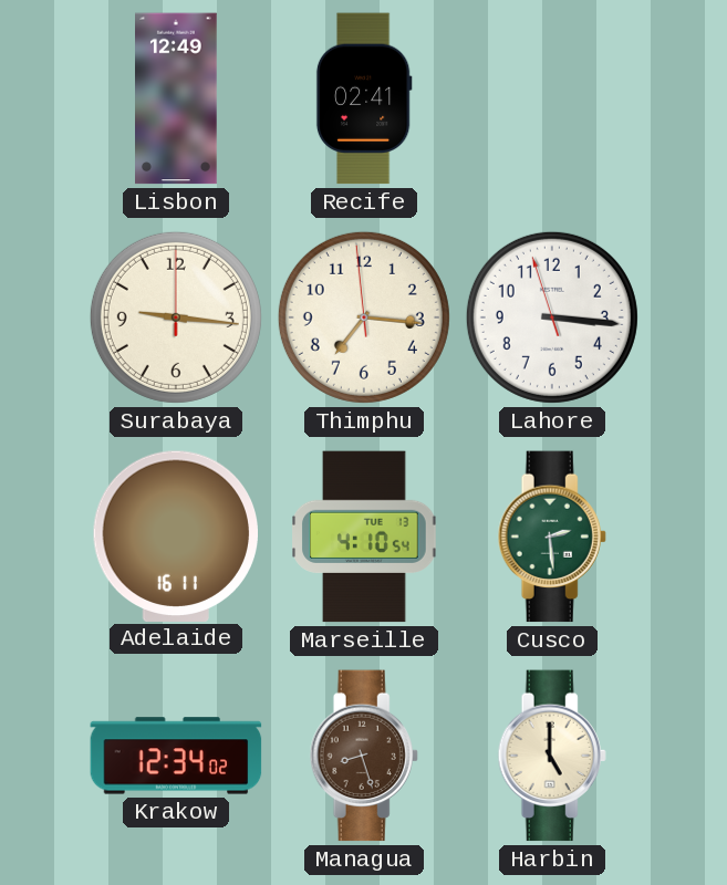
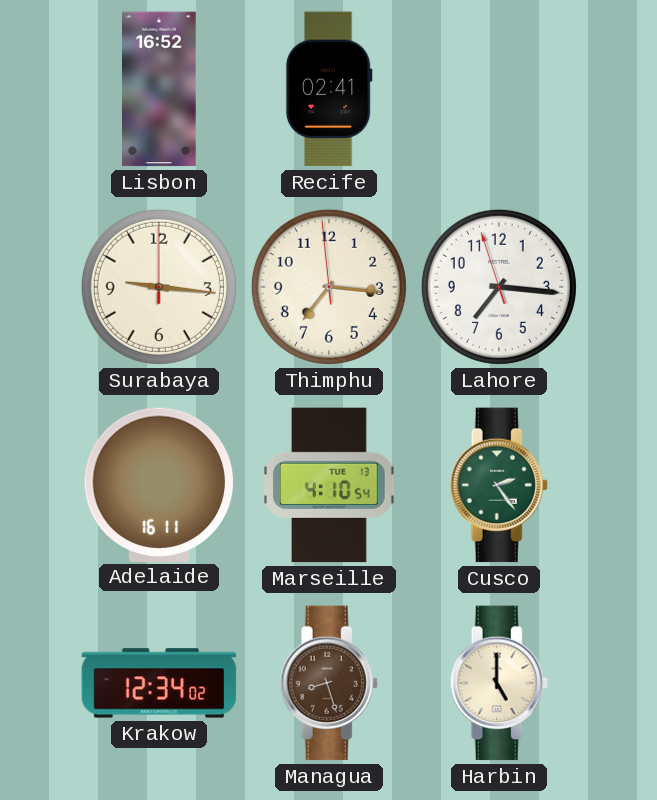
Lisbon: 12:49 -> 16:52 (160, 89)
Lahore: 3:15 -> 7:15 (499, 287)
Cusco: 2:29 -> 2:24 (499, 485)
